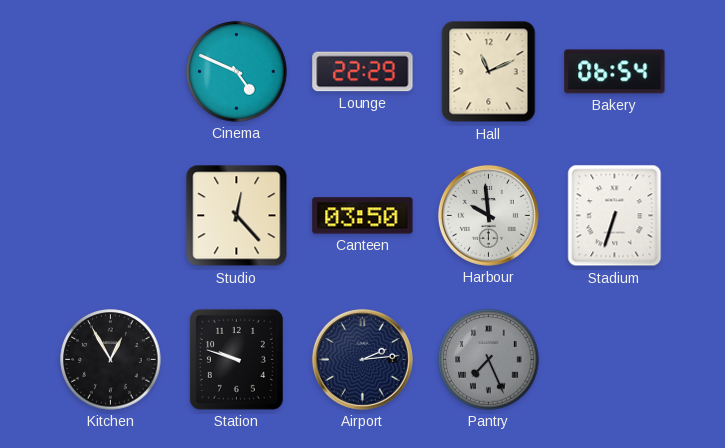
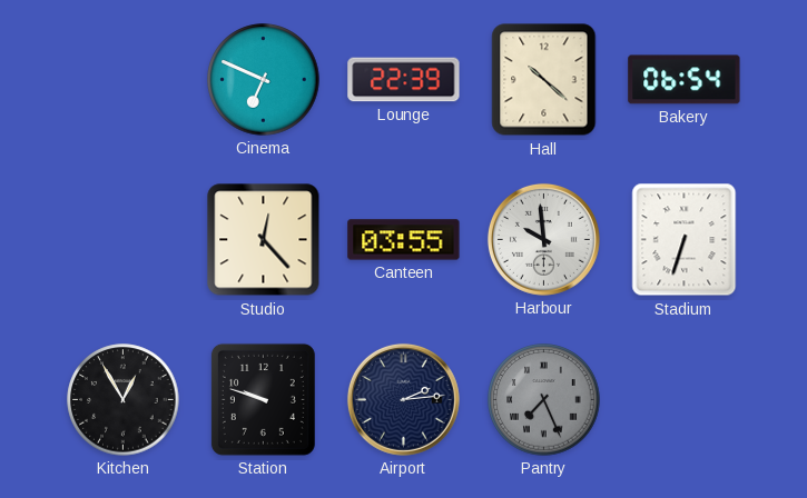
Cinema: 4:49 -> 6:49 (264, 80)
Lounge: 22:29 -> 22:39 (404, 80)
Hall: 11:11 -> 10:22 (544, 80)
Canteen: 03:50 -> 03:55 (404, 240)
